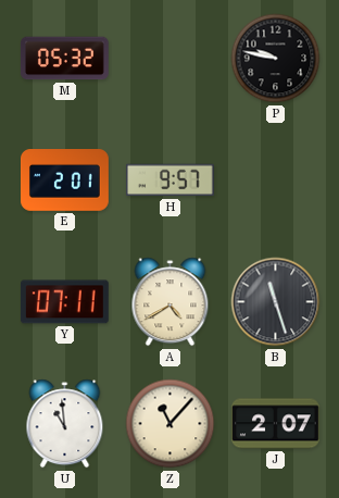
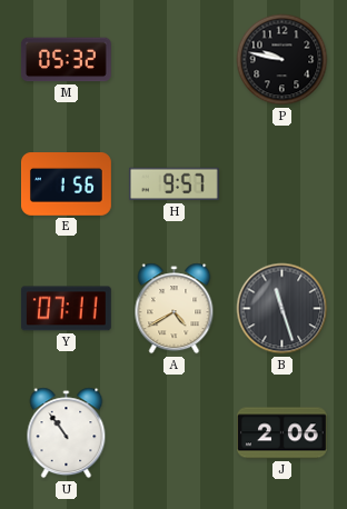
E: 2:01 -> 1:56 (67, 184)
U: 10:59 -> 10:54 (67, 433)
Z: 11:07 -> none (171, 424)
J: 2:07 -> 2:06 (282, 433)
